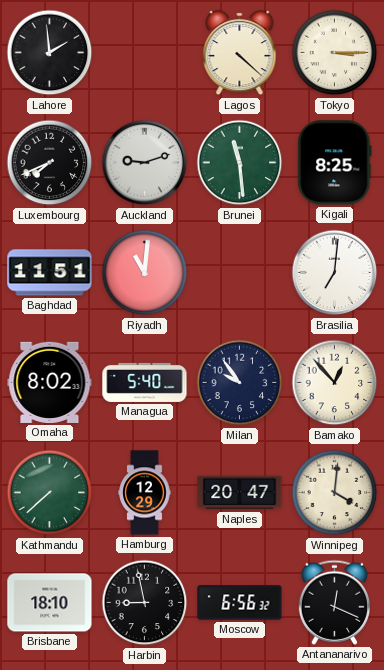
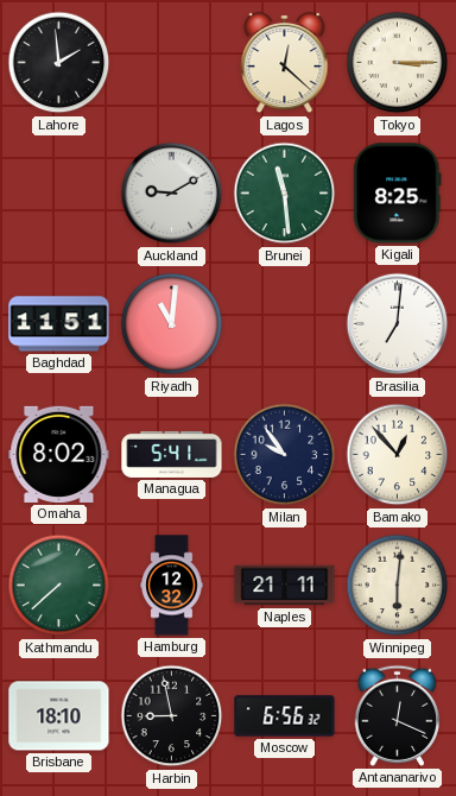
Lagos: 4:22 -> 12:22 (285, 63)
Luxembourg: 7:41 -> none (50, 163)
Auckland: 9:12 -> 9:10 (172, 194)
Managua: 5:40 -> 5:41 (172, 454)
Hamburg: 12:29 -> 12:32 (172, 586)
Naples: 20:47 -> 21:11 (285, 586)
Winnipeg: 4:01 -> 6:01 (398, 586)
